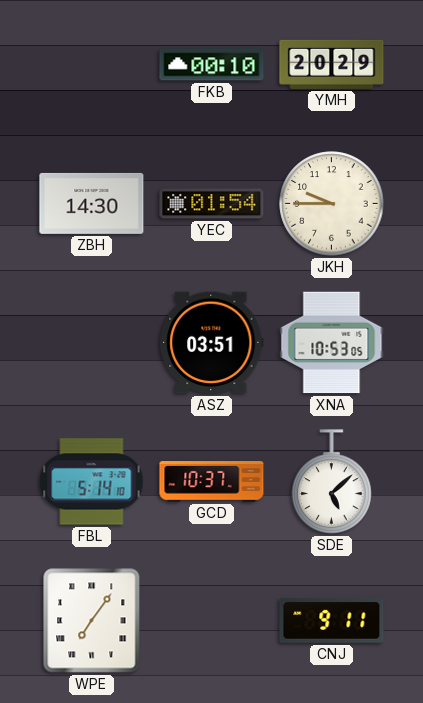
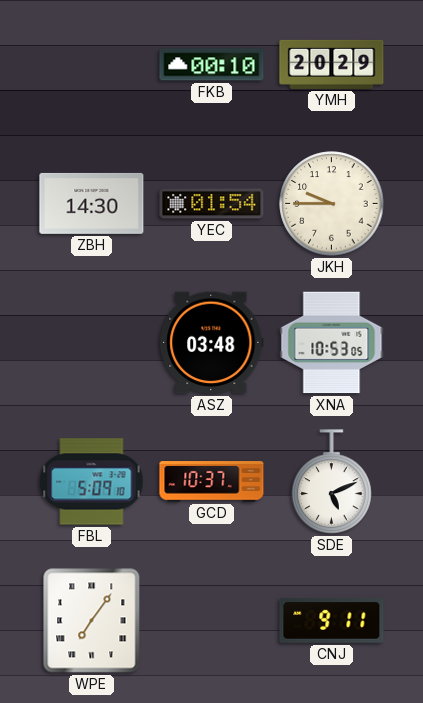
ASZ: 03:51 -> 03:48 (212, 343)
FBL: 5:14 -> 5:09 (92, 482)
SDE: 5:08 -> 5:11 (332, 482)
